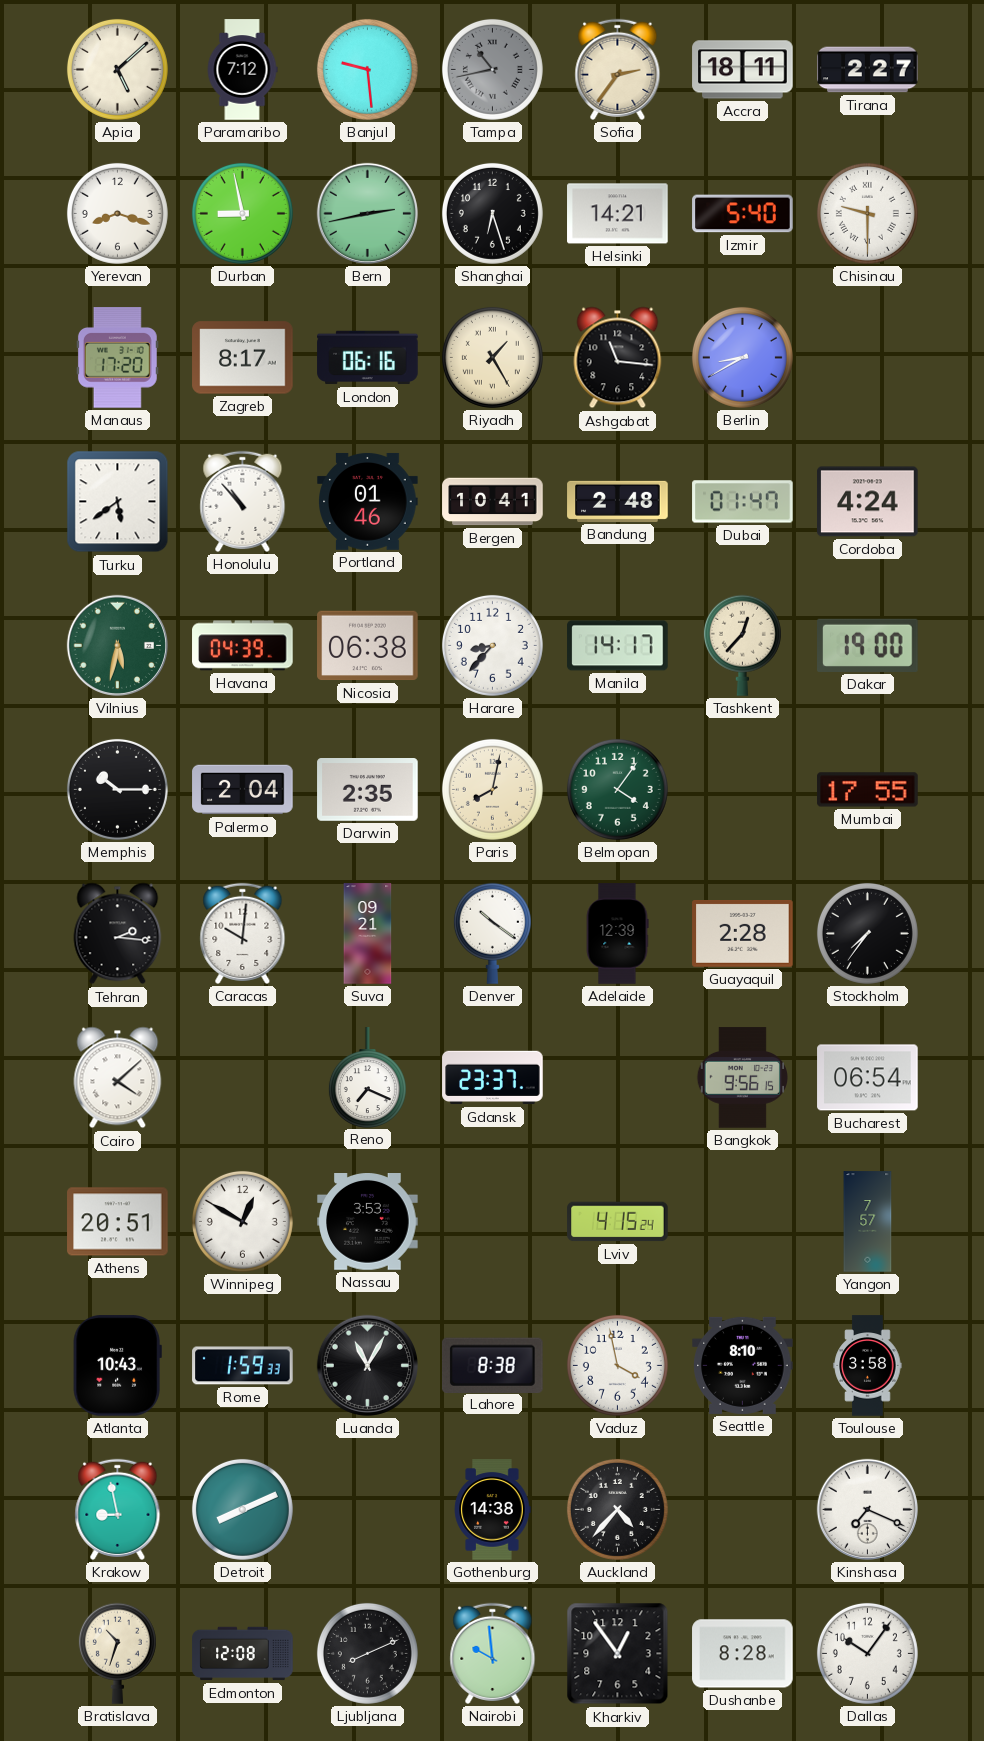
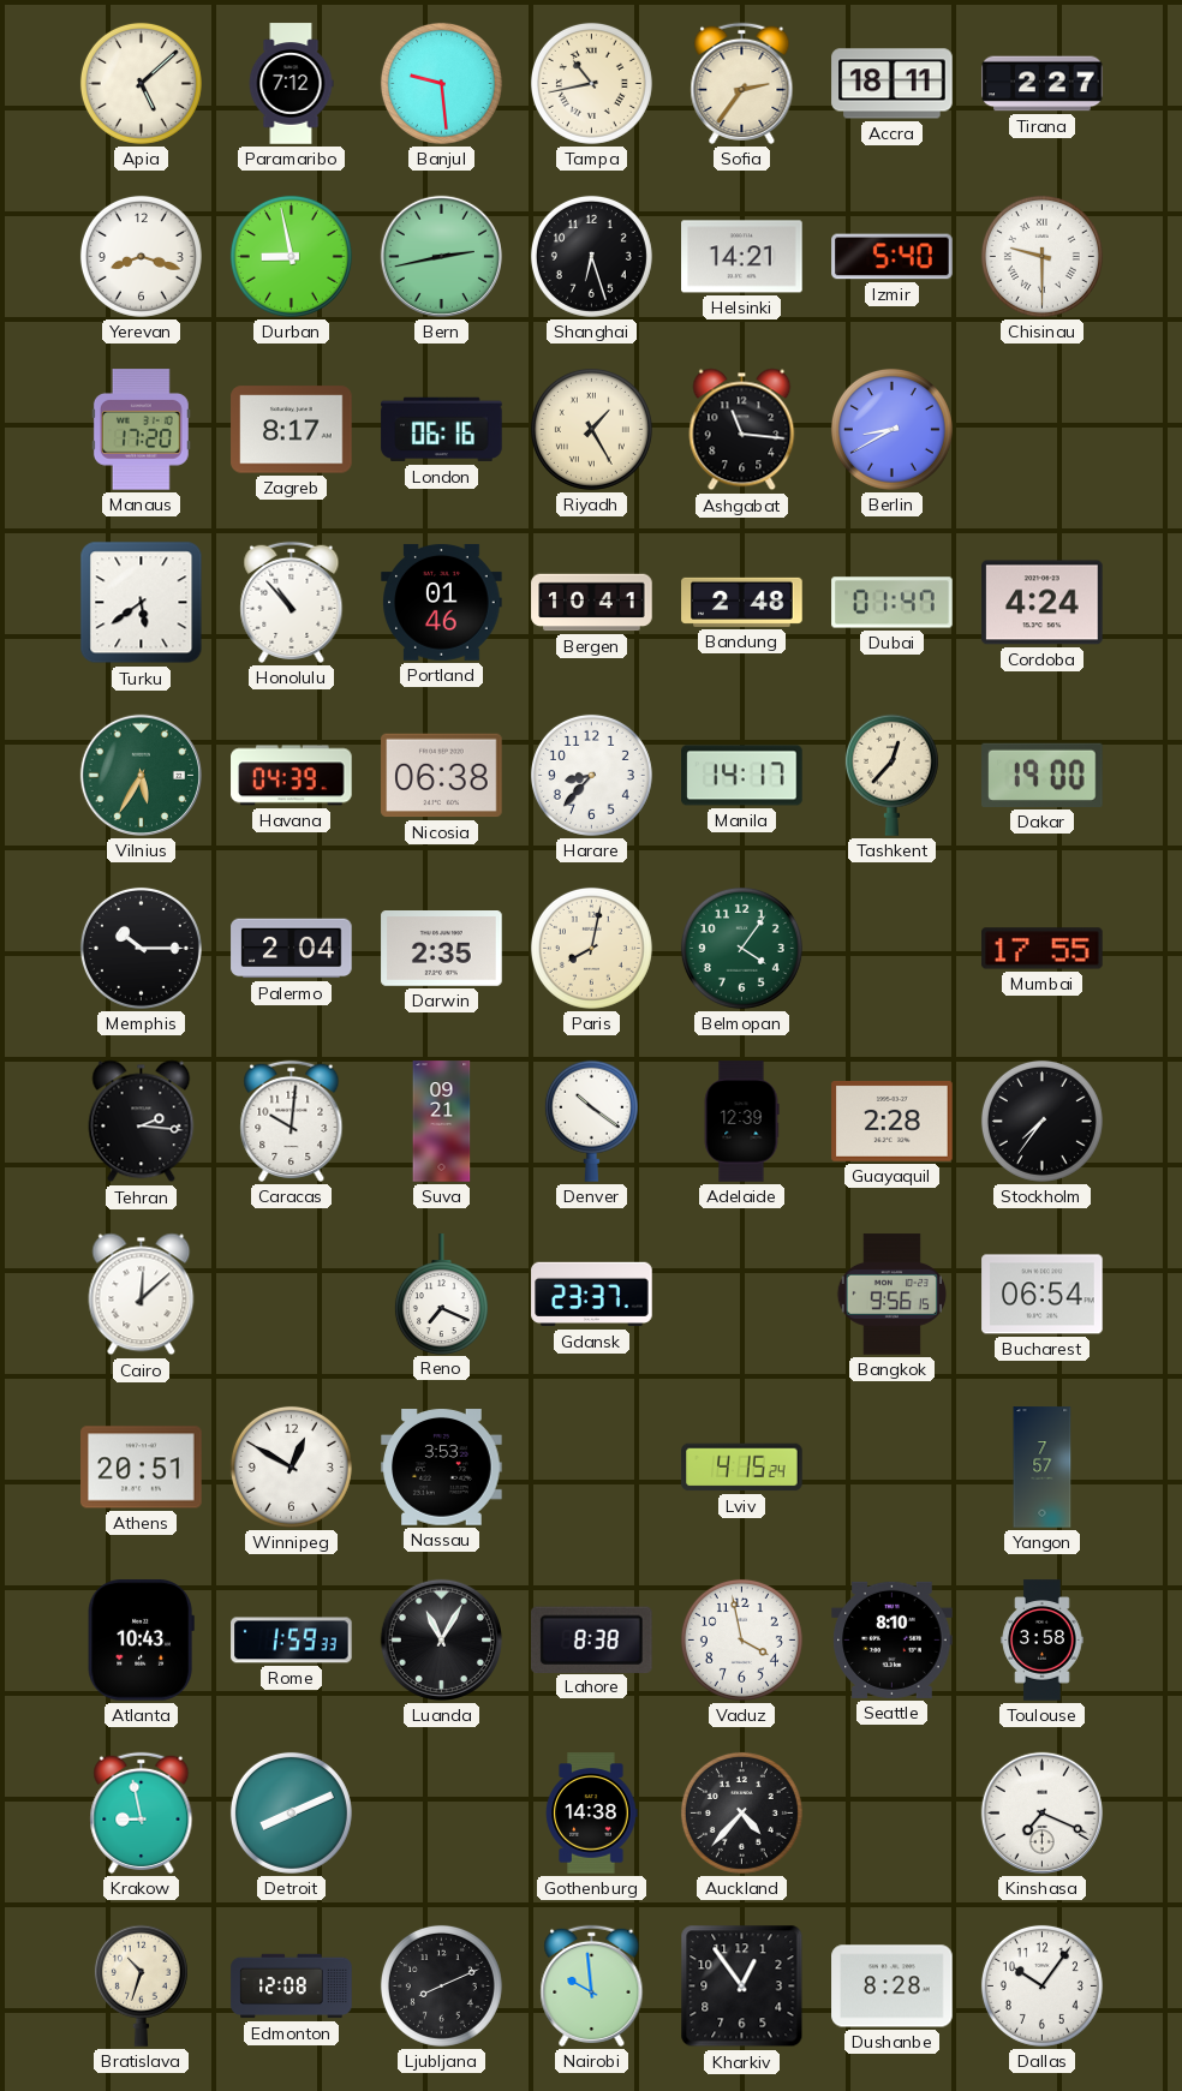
Tampa dial: grey -> cream (591, 83)
Vilnius: 5:32 -> 5:35 (141, 775)
Cairo: 4:08 -> 12:08 (142, 1295)
